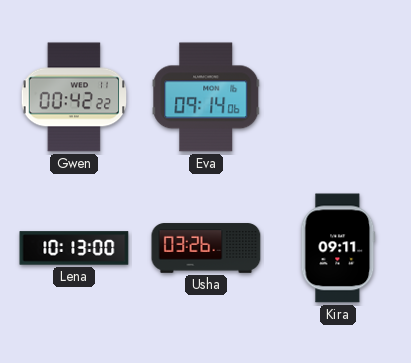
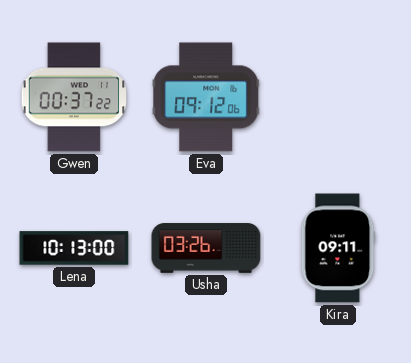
Gwen: 00:42 -> 00:37 (73, 97)
Eva: 09:14 -> 09:12 (206, 97)
